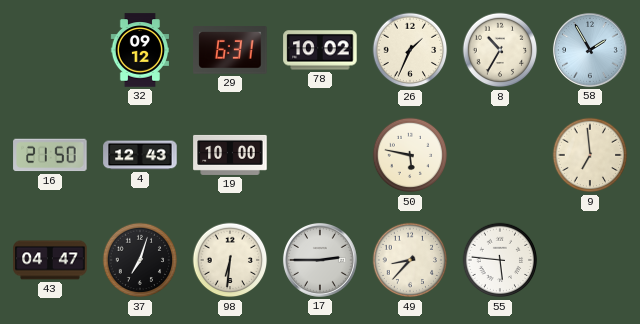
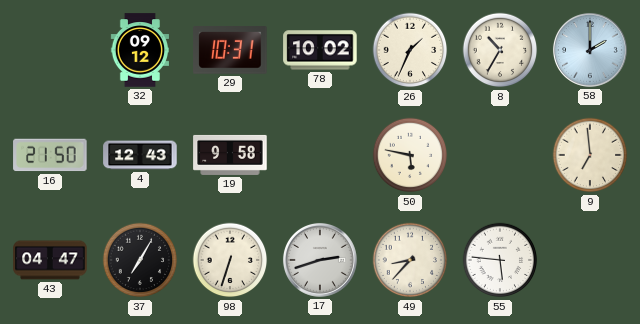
29: 6:31 -> 10:31 (230, 50)
58: 1:55 -> 2:00 (590, 50)
19: 10:00 -> 9:58 (230, 155)
37: 7:03 -> 7:05 (140, 260)
98: 6:31 -> 6:33 (230, 260)
17: 2:45 -> 2:42 (320, 260)
